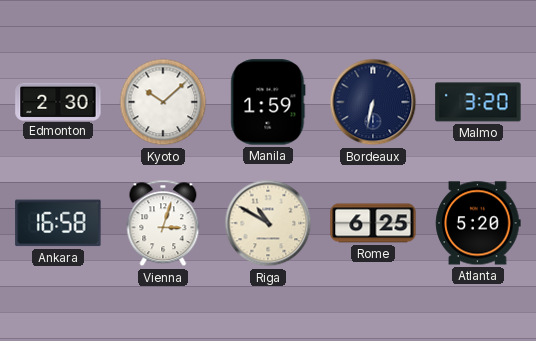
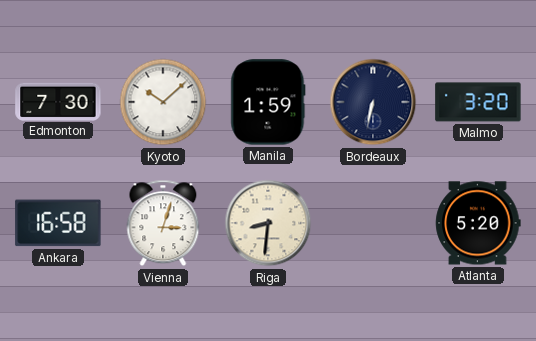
Edmonton: 2:30 -> 7:30 (58, 101)
Riga: 10:50 -> 8:31 (268, 223)
Rome: 6:25 -> none (373, 223)
